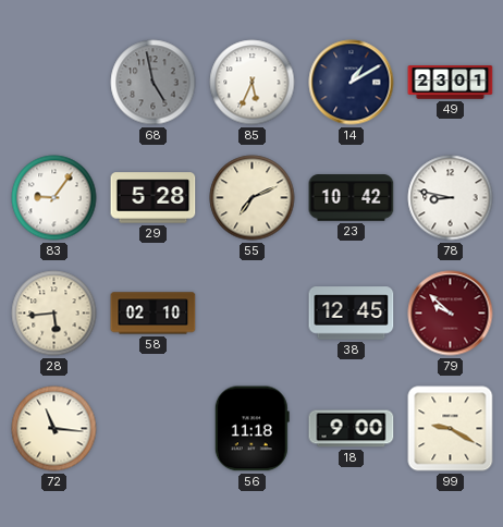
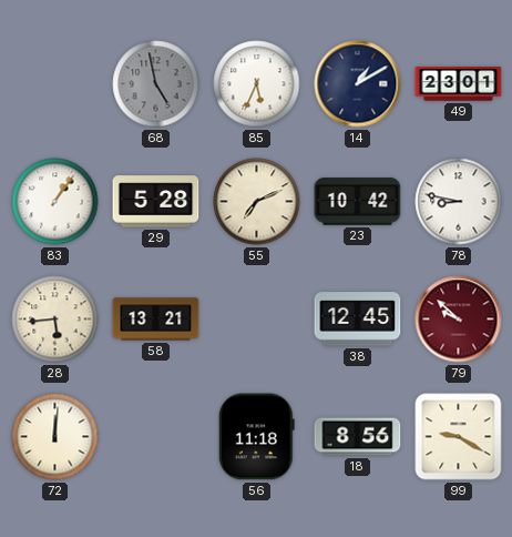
83: 9:06 -> 1:06 (55, 202)
58: 02:10 -> 13:21 (156, 320)
72: 11:16 -> 12:01 (55, 437)
18: 9:00 -> 8:56 (358, 437)
